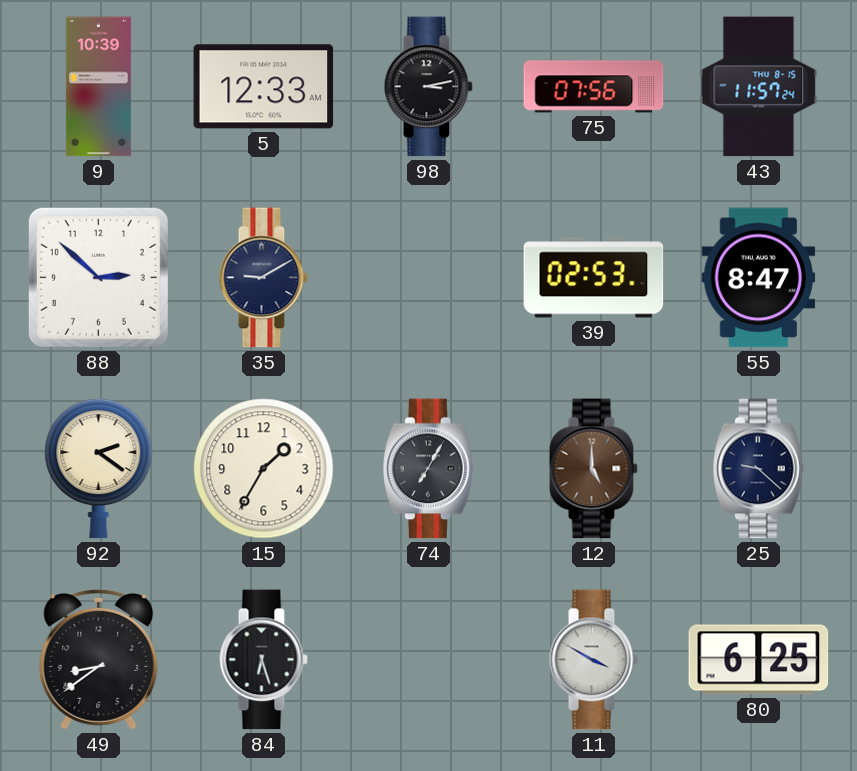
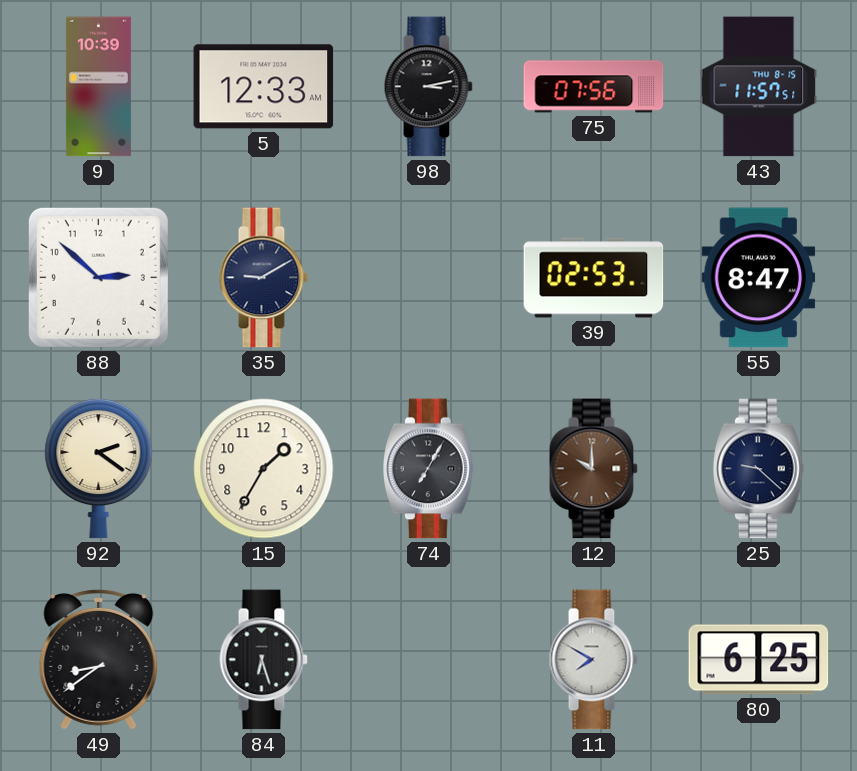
43: 11:57:24 -> 11:57:51 (759, 87)
12: 5:00 -> 10:00 (593, 469)
11: 3:50 -> 7:50 (593, 660)
